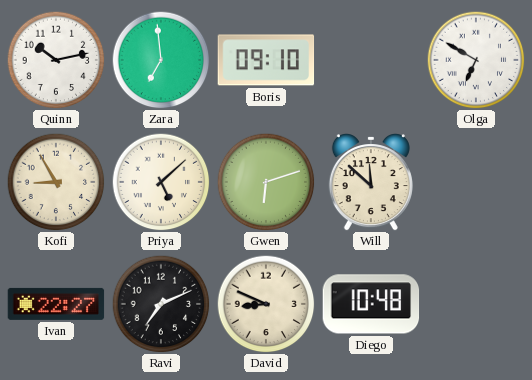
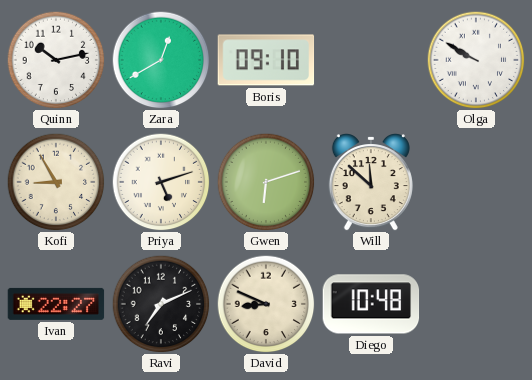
Zara: 6:59 -> 12:40 (161, 60)
Olga: 6:50 -> 9:50 (476, 60)
Priya: 5:08 -> 5:12 (161, 182)
